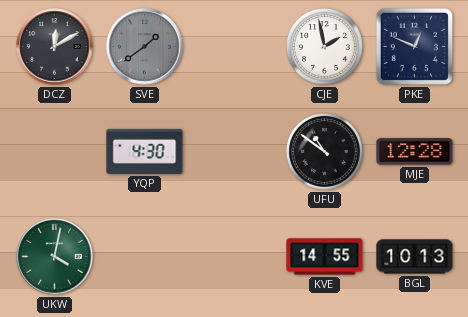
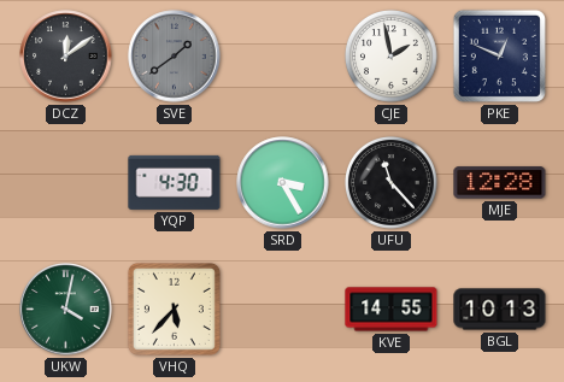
DCZ: 12:10 -> 12:09 (66, 57)
SRD: none -> 3:25 (283, 183)
UFU: 10:51 -> 11:23 (392, 183)
VHQ: none -> 5:37 (174, 308)
